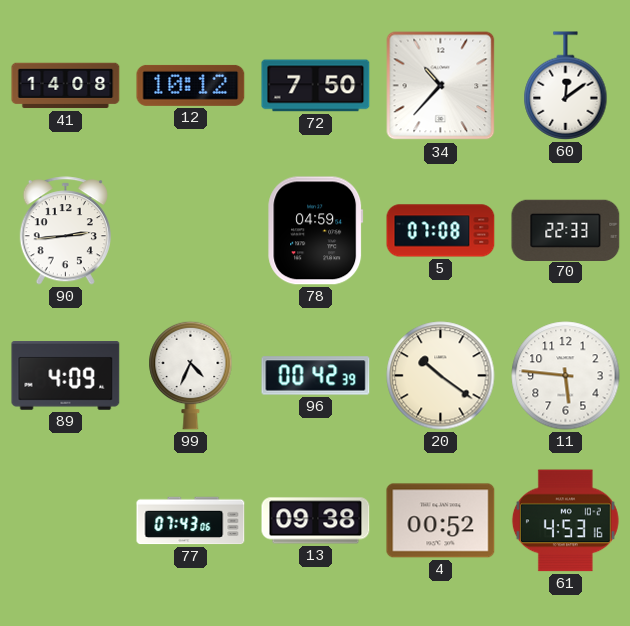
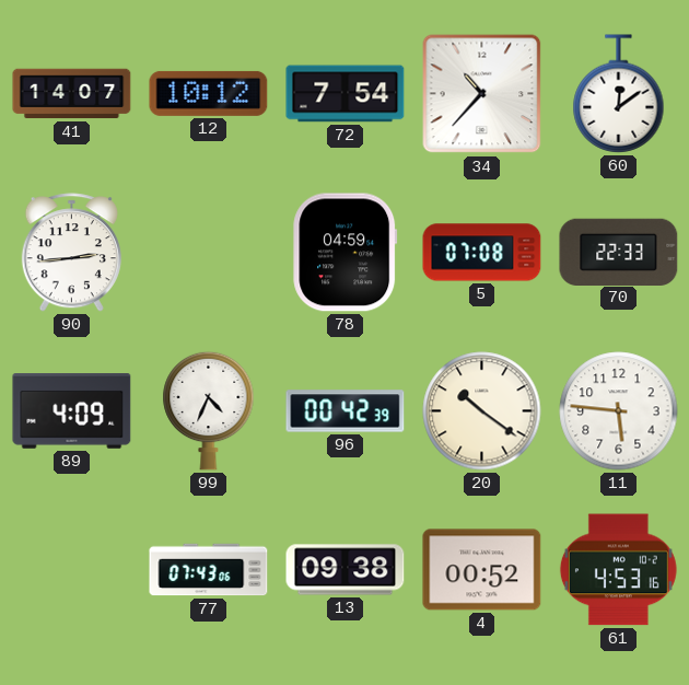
41: 14:08 -> 14:07 (72, 94)
72: 7:50 -> 7:54 (346, 94)
